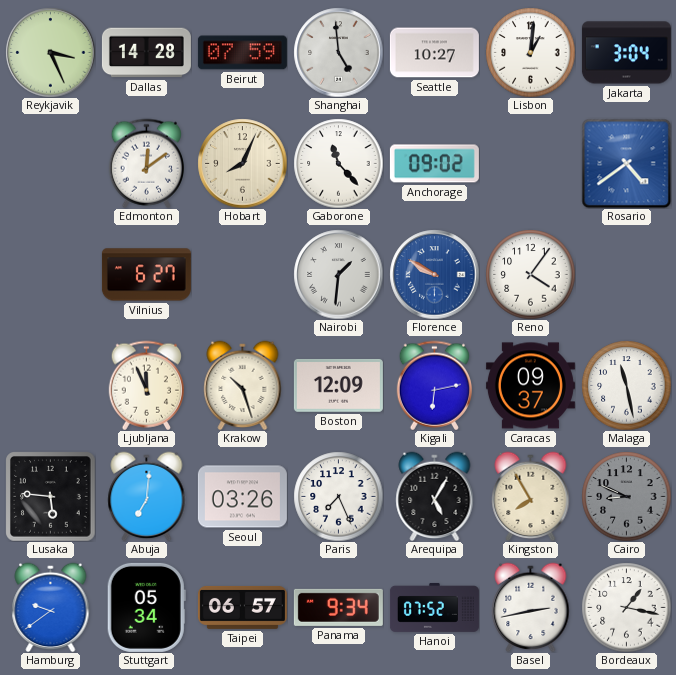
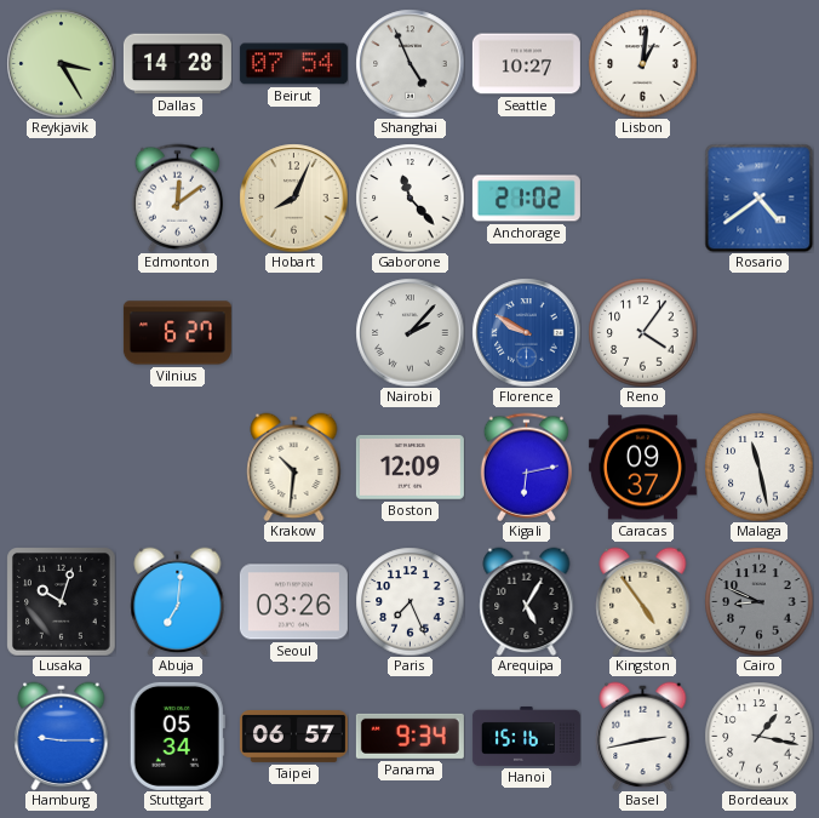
Reykjavik: 3:26 -> 3:25 (61, 63)
Beirut: 07:59 -> 07:54 (293, 64)
Shanghai: 4:59 -> 4:56 (409, 63)
Jakarta: 3:04 -> none (626, 53)
Anchorage: 09:02 -> 21:02 (526, 199)
Nairobi: 1:31 -> 2:07 (409, 332)
Ljubljana: 11:56 -> none (146, 385)
Krakow: 10:27 -> 10:31 (294, 467)
Lusaka: 5:46 -> 10:03 (61, 601)
Kingston: 7:55 -> 4:54 (643, 601)
Hamburg: 9:39 -> 9:15 (62, 736)
Hanoi: 07:52 -> 15:16 (526, 736)
